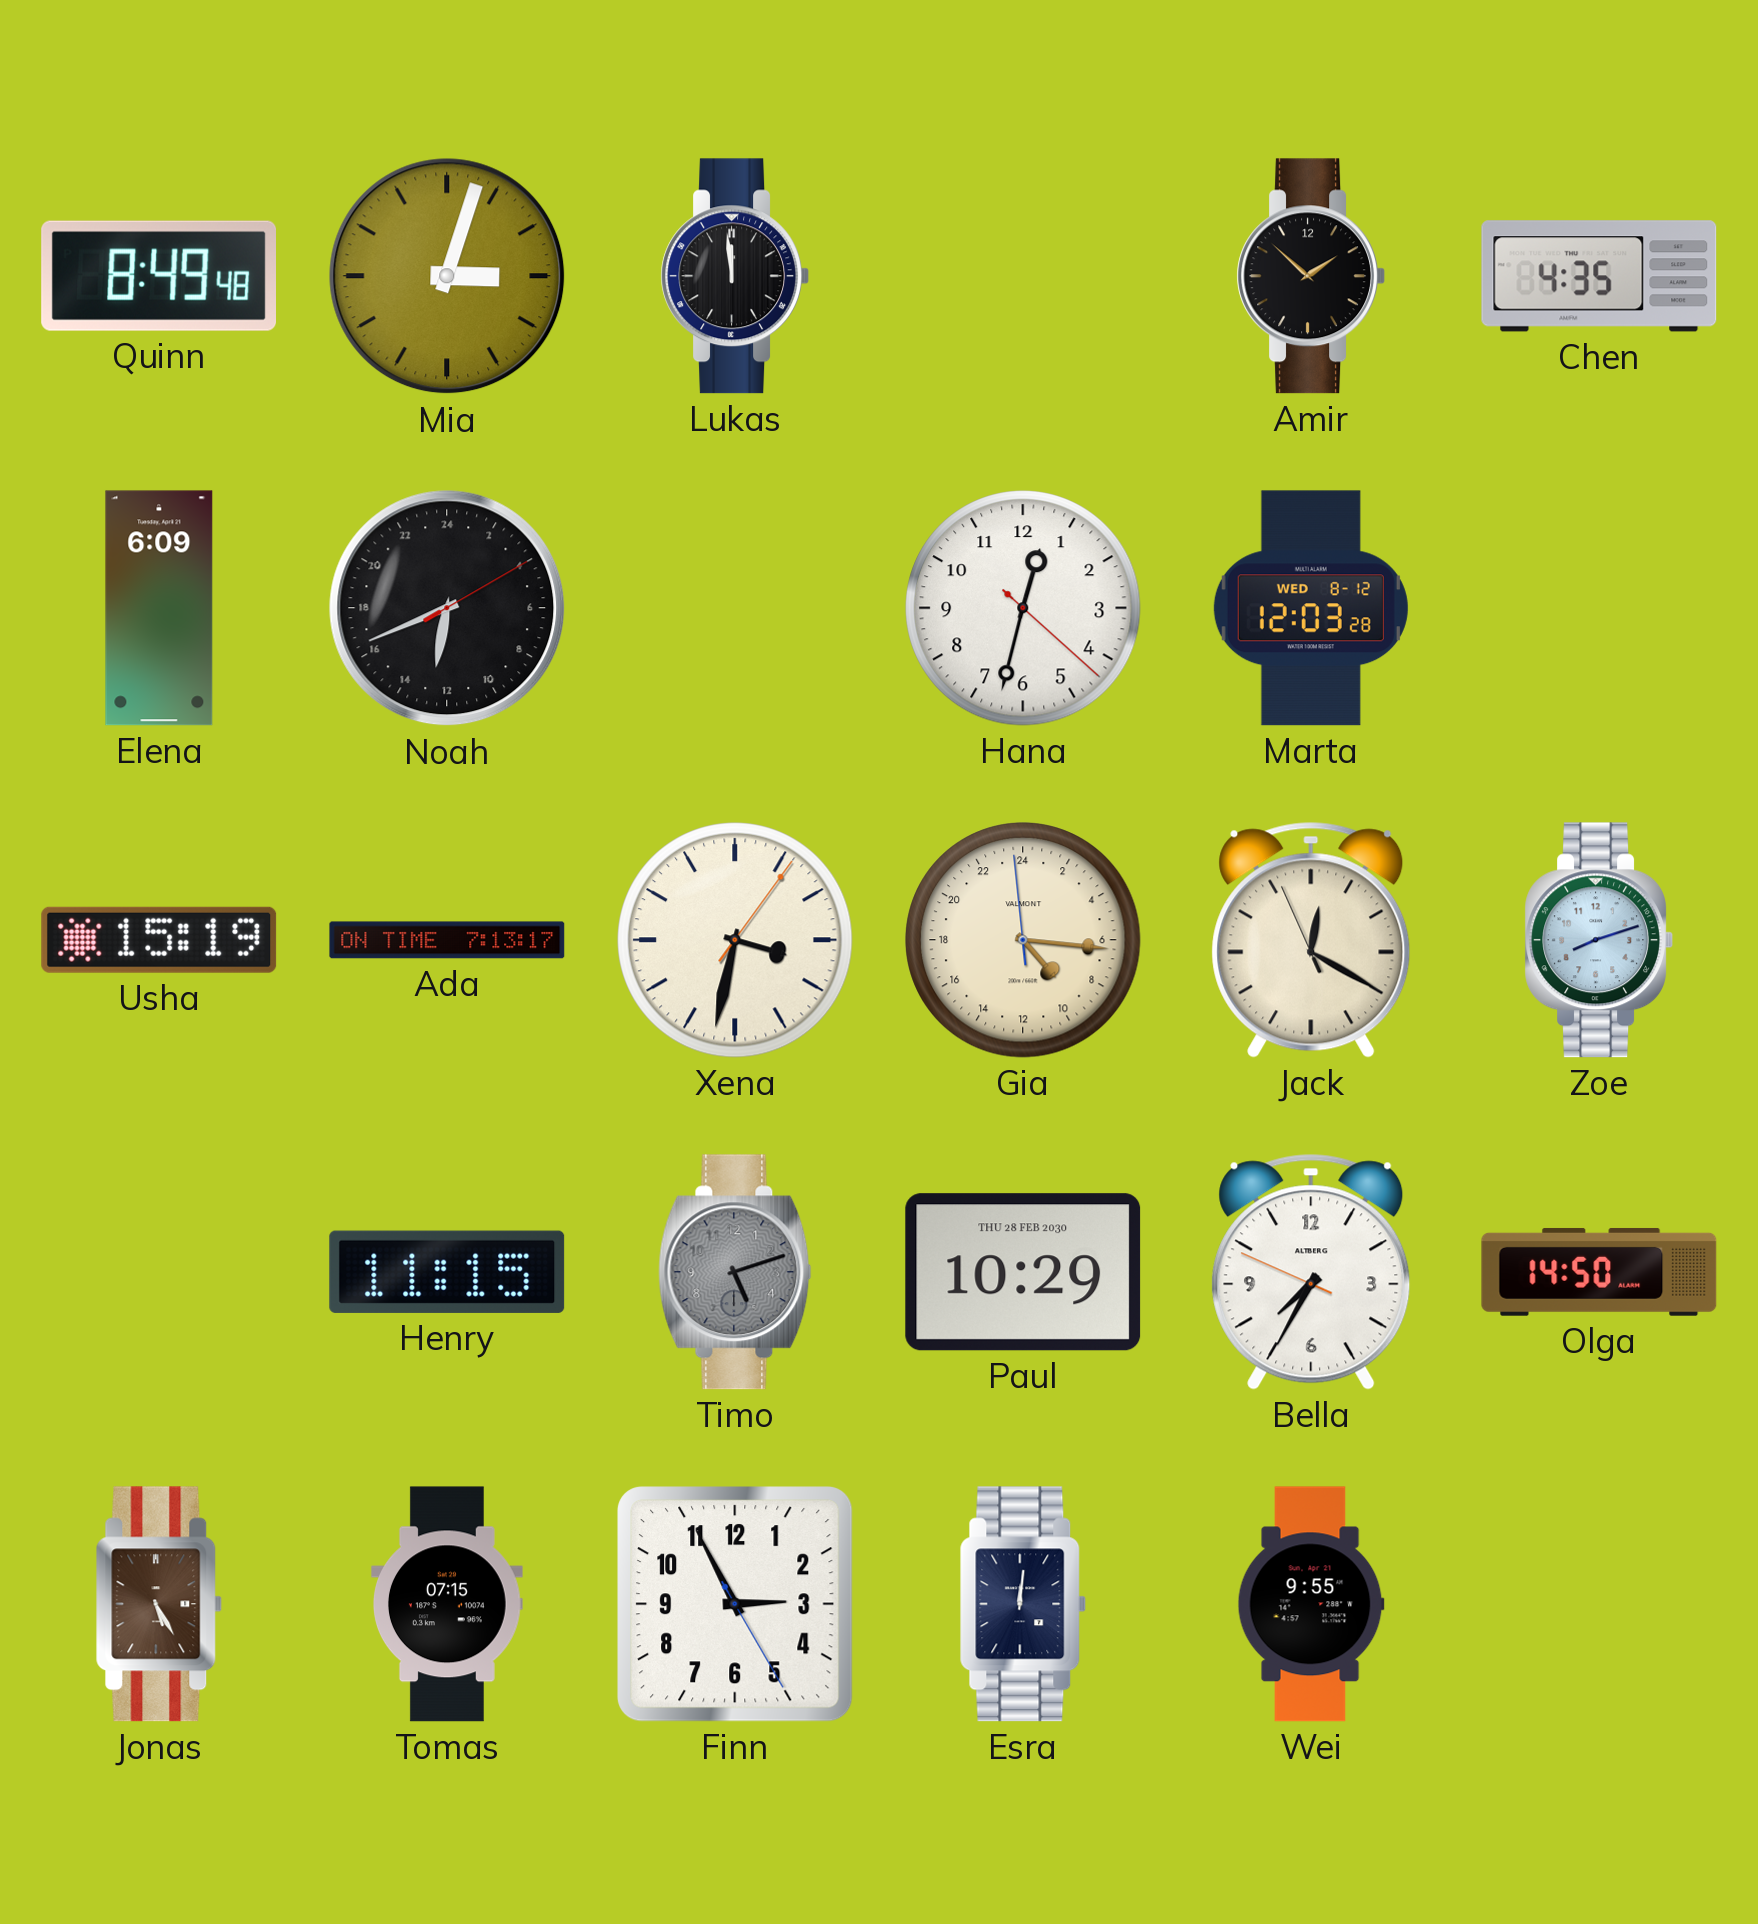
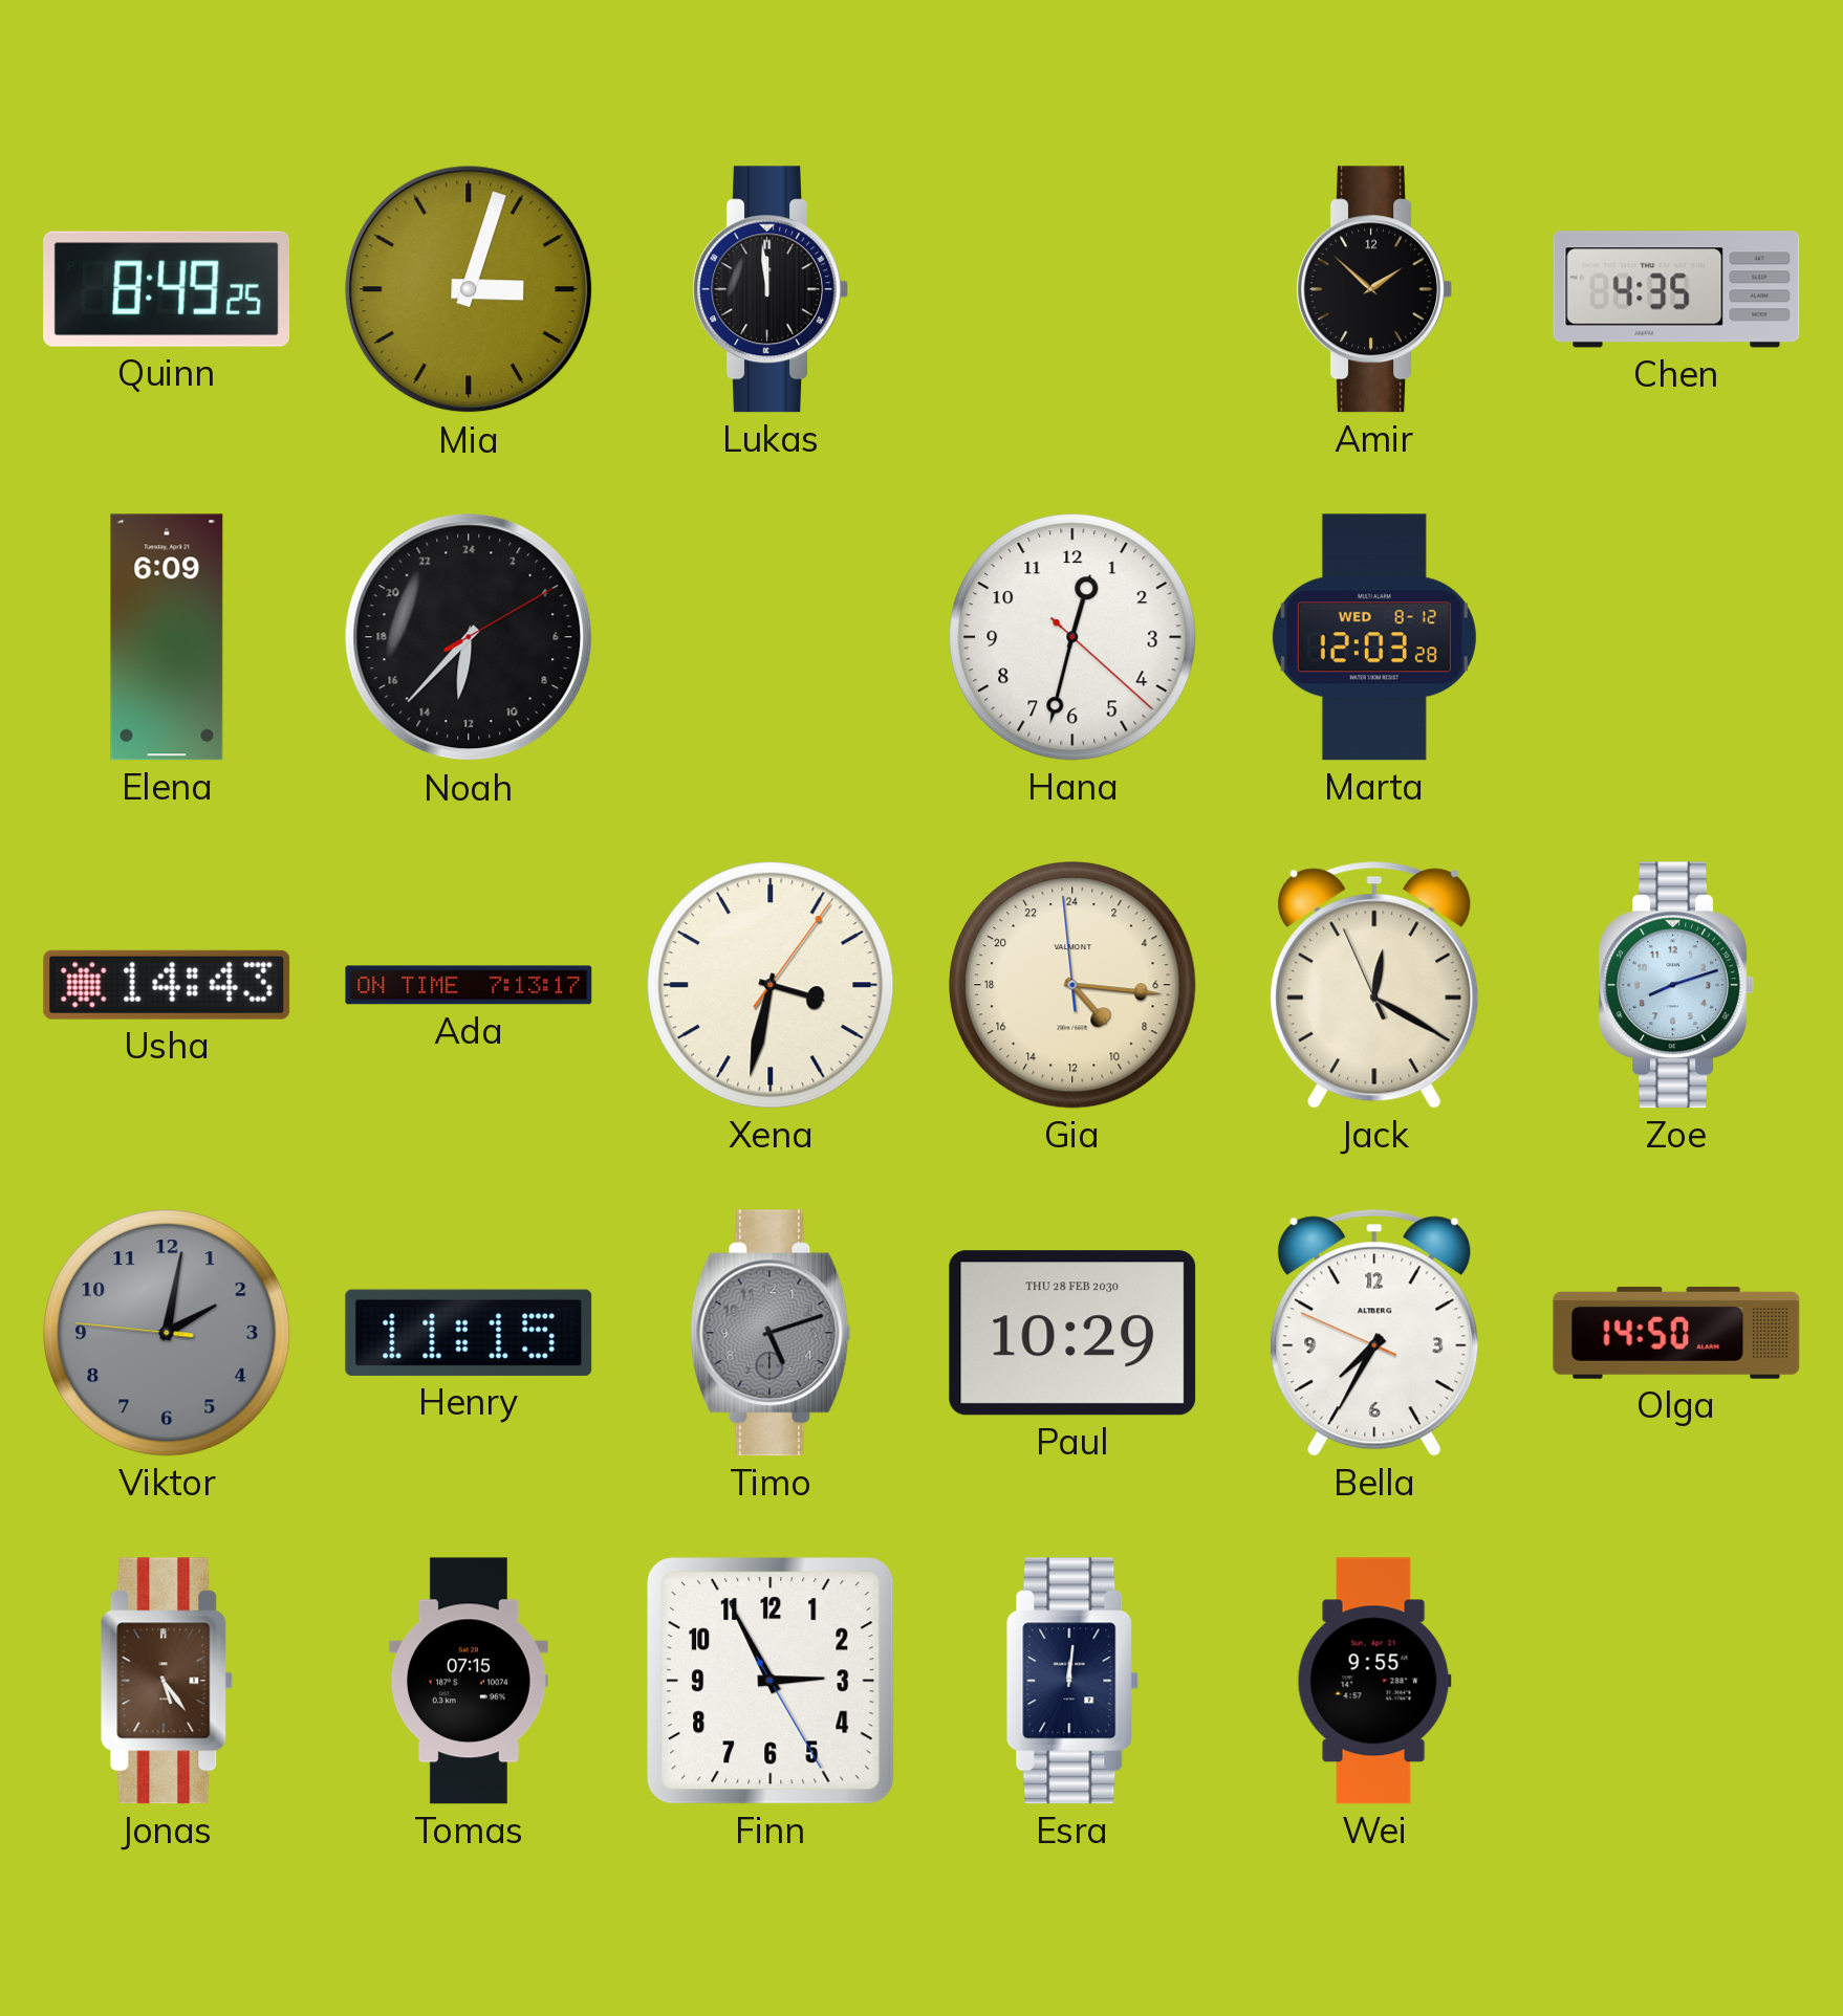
Quinn: 8:49:48 -> 8:49:25 (166, 289)
Noah: 12:41 -> 12:37 (469, 637)
Usha: 15:19 -> 14:43 (167, 985)
Viktor: none -> 2:01 (167, 1333)
Jonas: 5:25 -> 5:24 (167, 1681)
